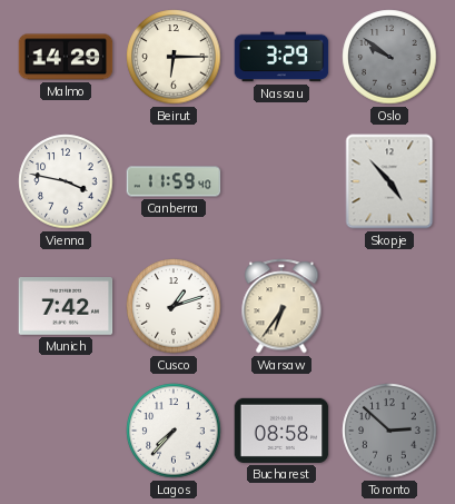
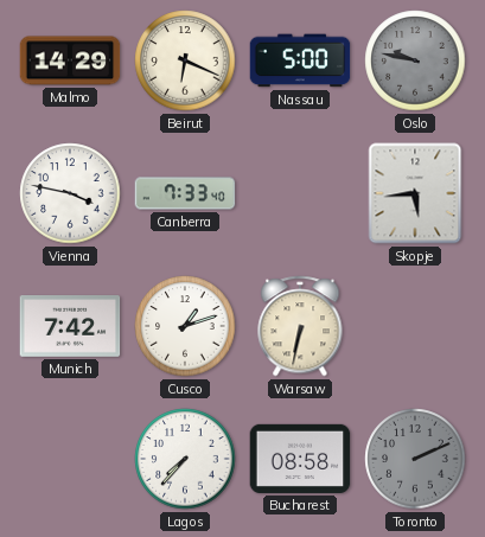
Beirut: 6:15 -> 6:19 (185, 60)
Nassau: 3:29 -> 5:00 (300, 60)
Oslo: 9:51 -> 9:47 (415, 60)
Canberra: 11:59 -> 7:33 (185, 193)
Skopje: 4:53 -> 5:44 (415, 193)
Warsaw: 6:36 -> 6:32 (300, 326)
Toronto: 2:52 -> 2:11 (415, 459)
